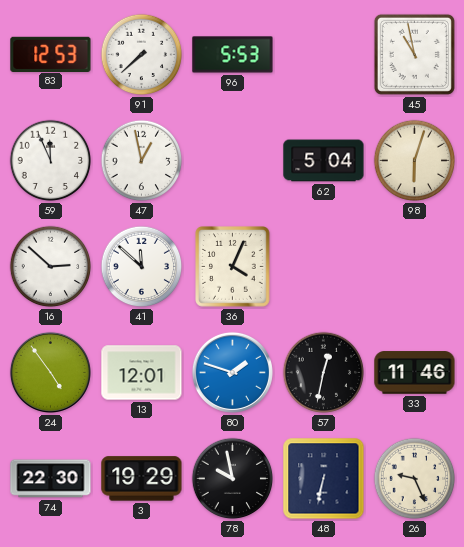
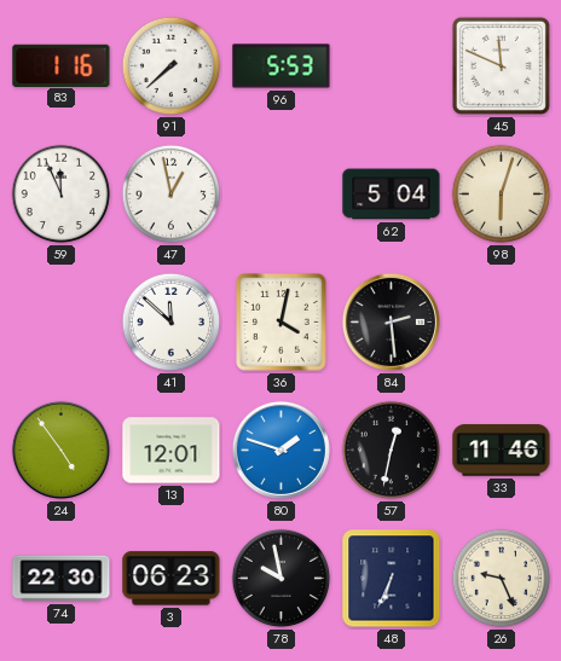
83: 12:53 -> 1:16 (62, 65)
45: 10:58 -> 11:49 (501, 65)
16: 2:52 -> none (51, 267)
36: 4:04 -> 4:02 (282, 323)
84: none -> 2:29 (391, 321)
3: 19:29 -> 06:23 (172, 579)
48: 6:32 -> 6:34 (392, 579)
